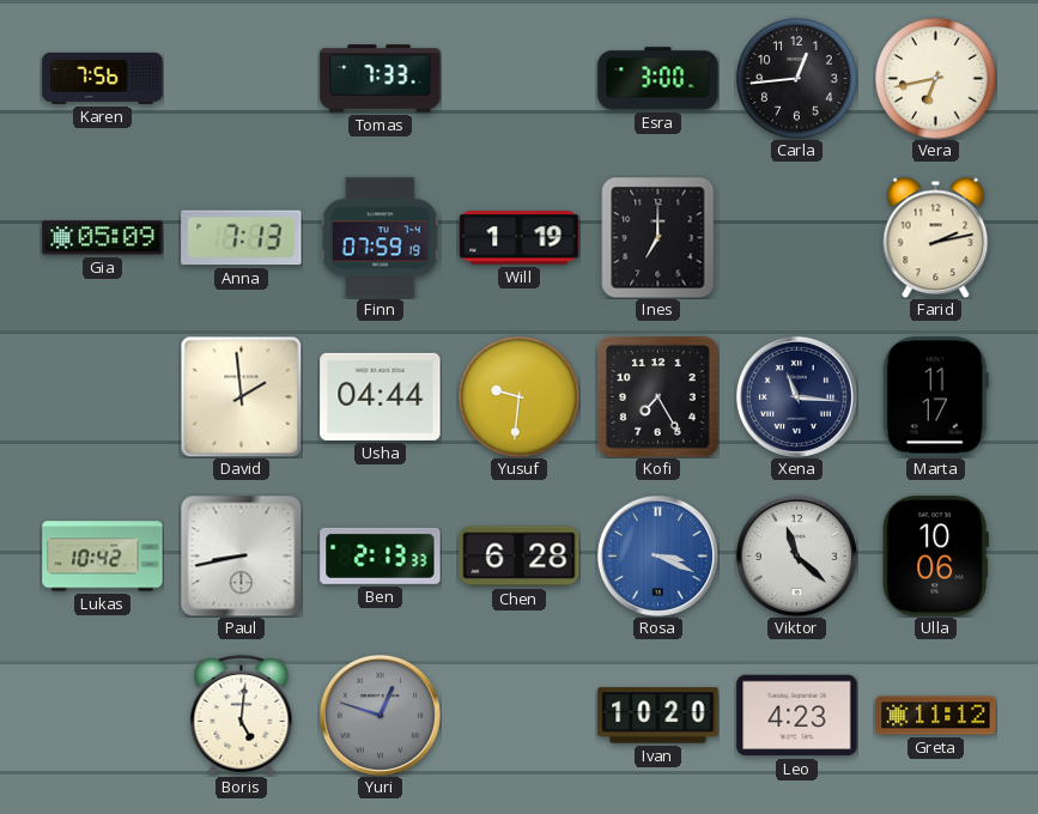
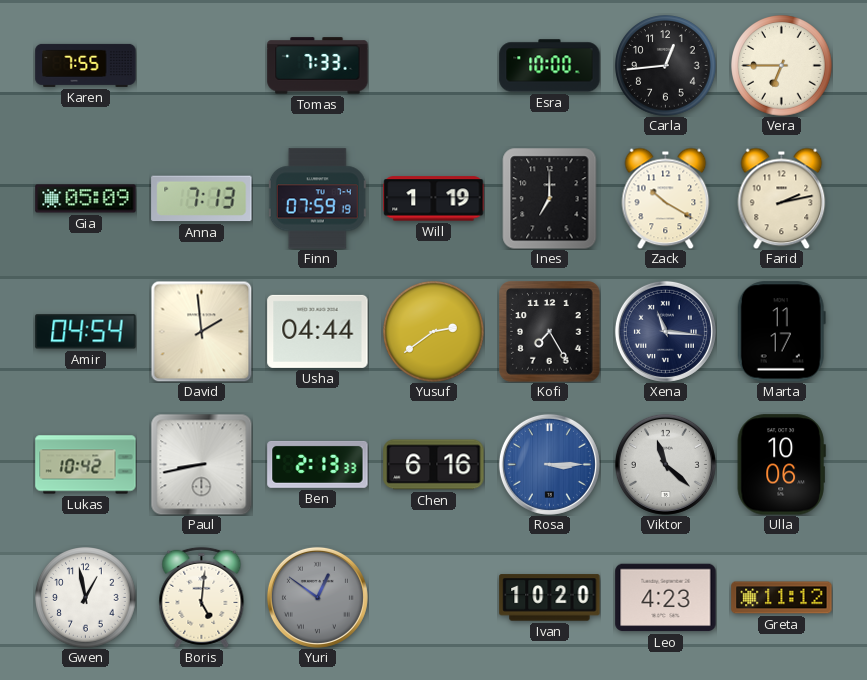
Karen: 7:56 -> 7:55 (86, 65)
Esra: 3:00 -> 10:00 (550, 66)
Vera: 6:43 -> 6:45 (782, 66)
Zack: none -> 10:20 (666, 198)
Amir: none -> 04:54 (86, 332)
Yusuf: 9:31 -> 2:39 (434, 332)
Chen: 6:28 -> 6:16 (434, 465)
Rosa: 3:19 -> 3:15 (549, 464)
Gwen: none -> 12:58 (86, 598)
Yuri: 12:48 -> 12:51 (317, 597)
